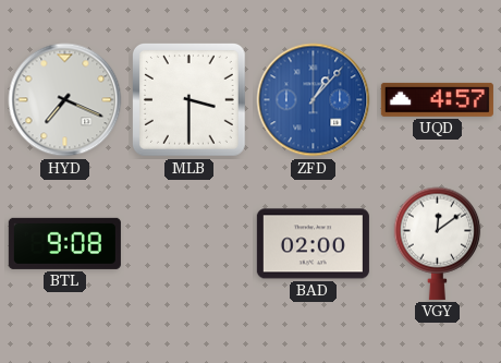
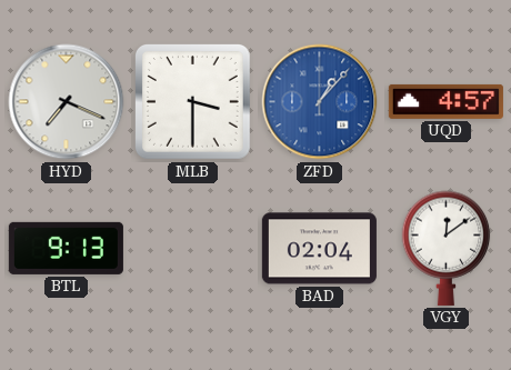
BTL: 9:08 -> 9:13 (66, 248)
BAD: 02:00 -> 02:04 (319, 249)
